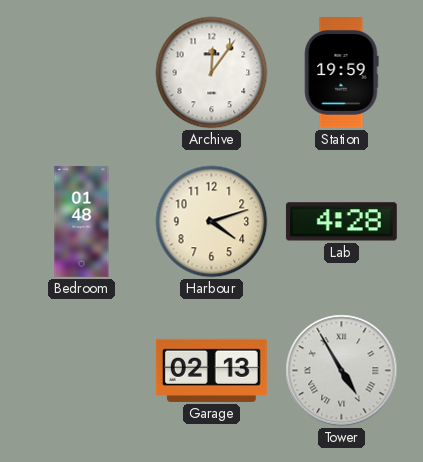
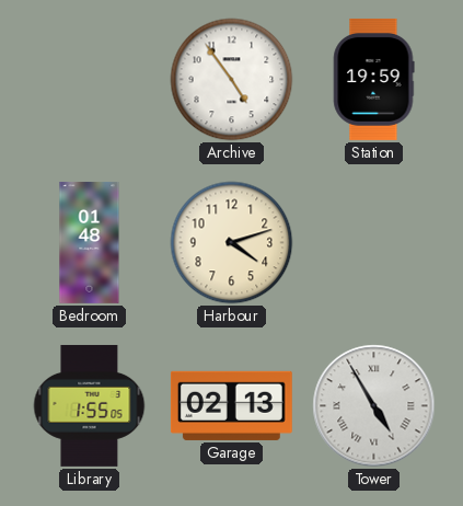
Archive: 12:06 -> 4:54 (232, 80)
Lab: 4:28 -> none (341, 222)
Library: none -> 1:55 (90, 405)
